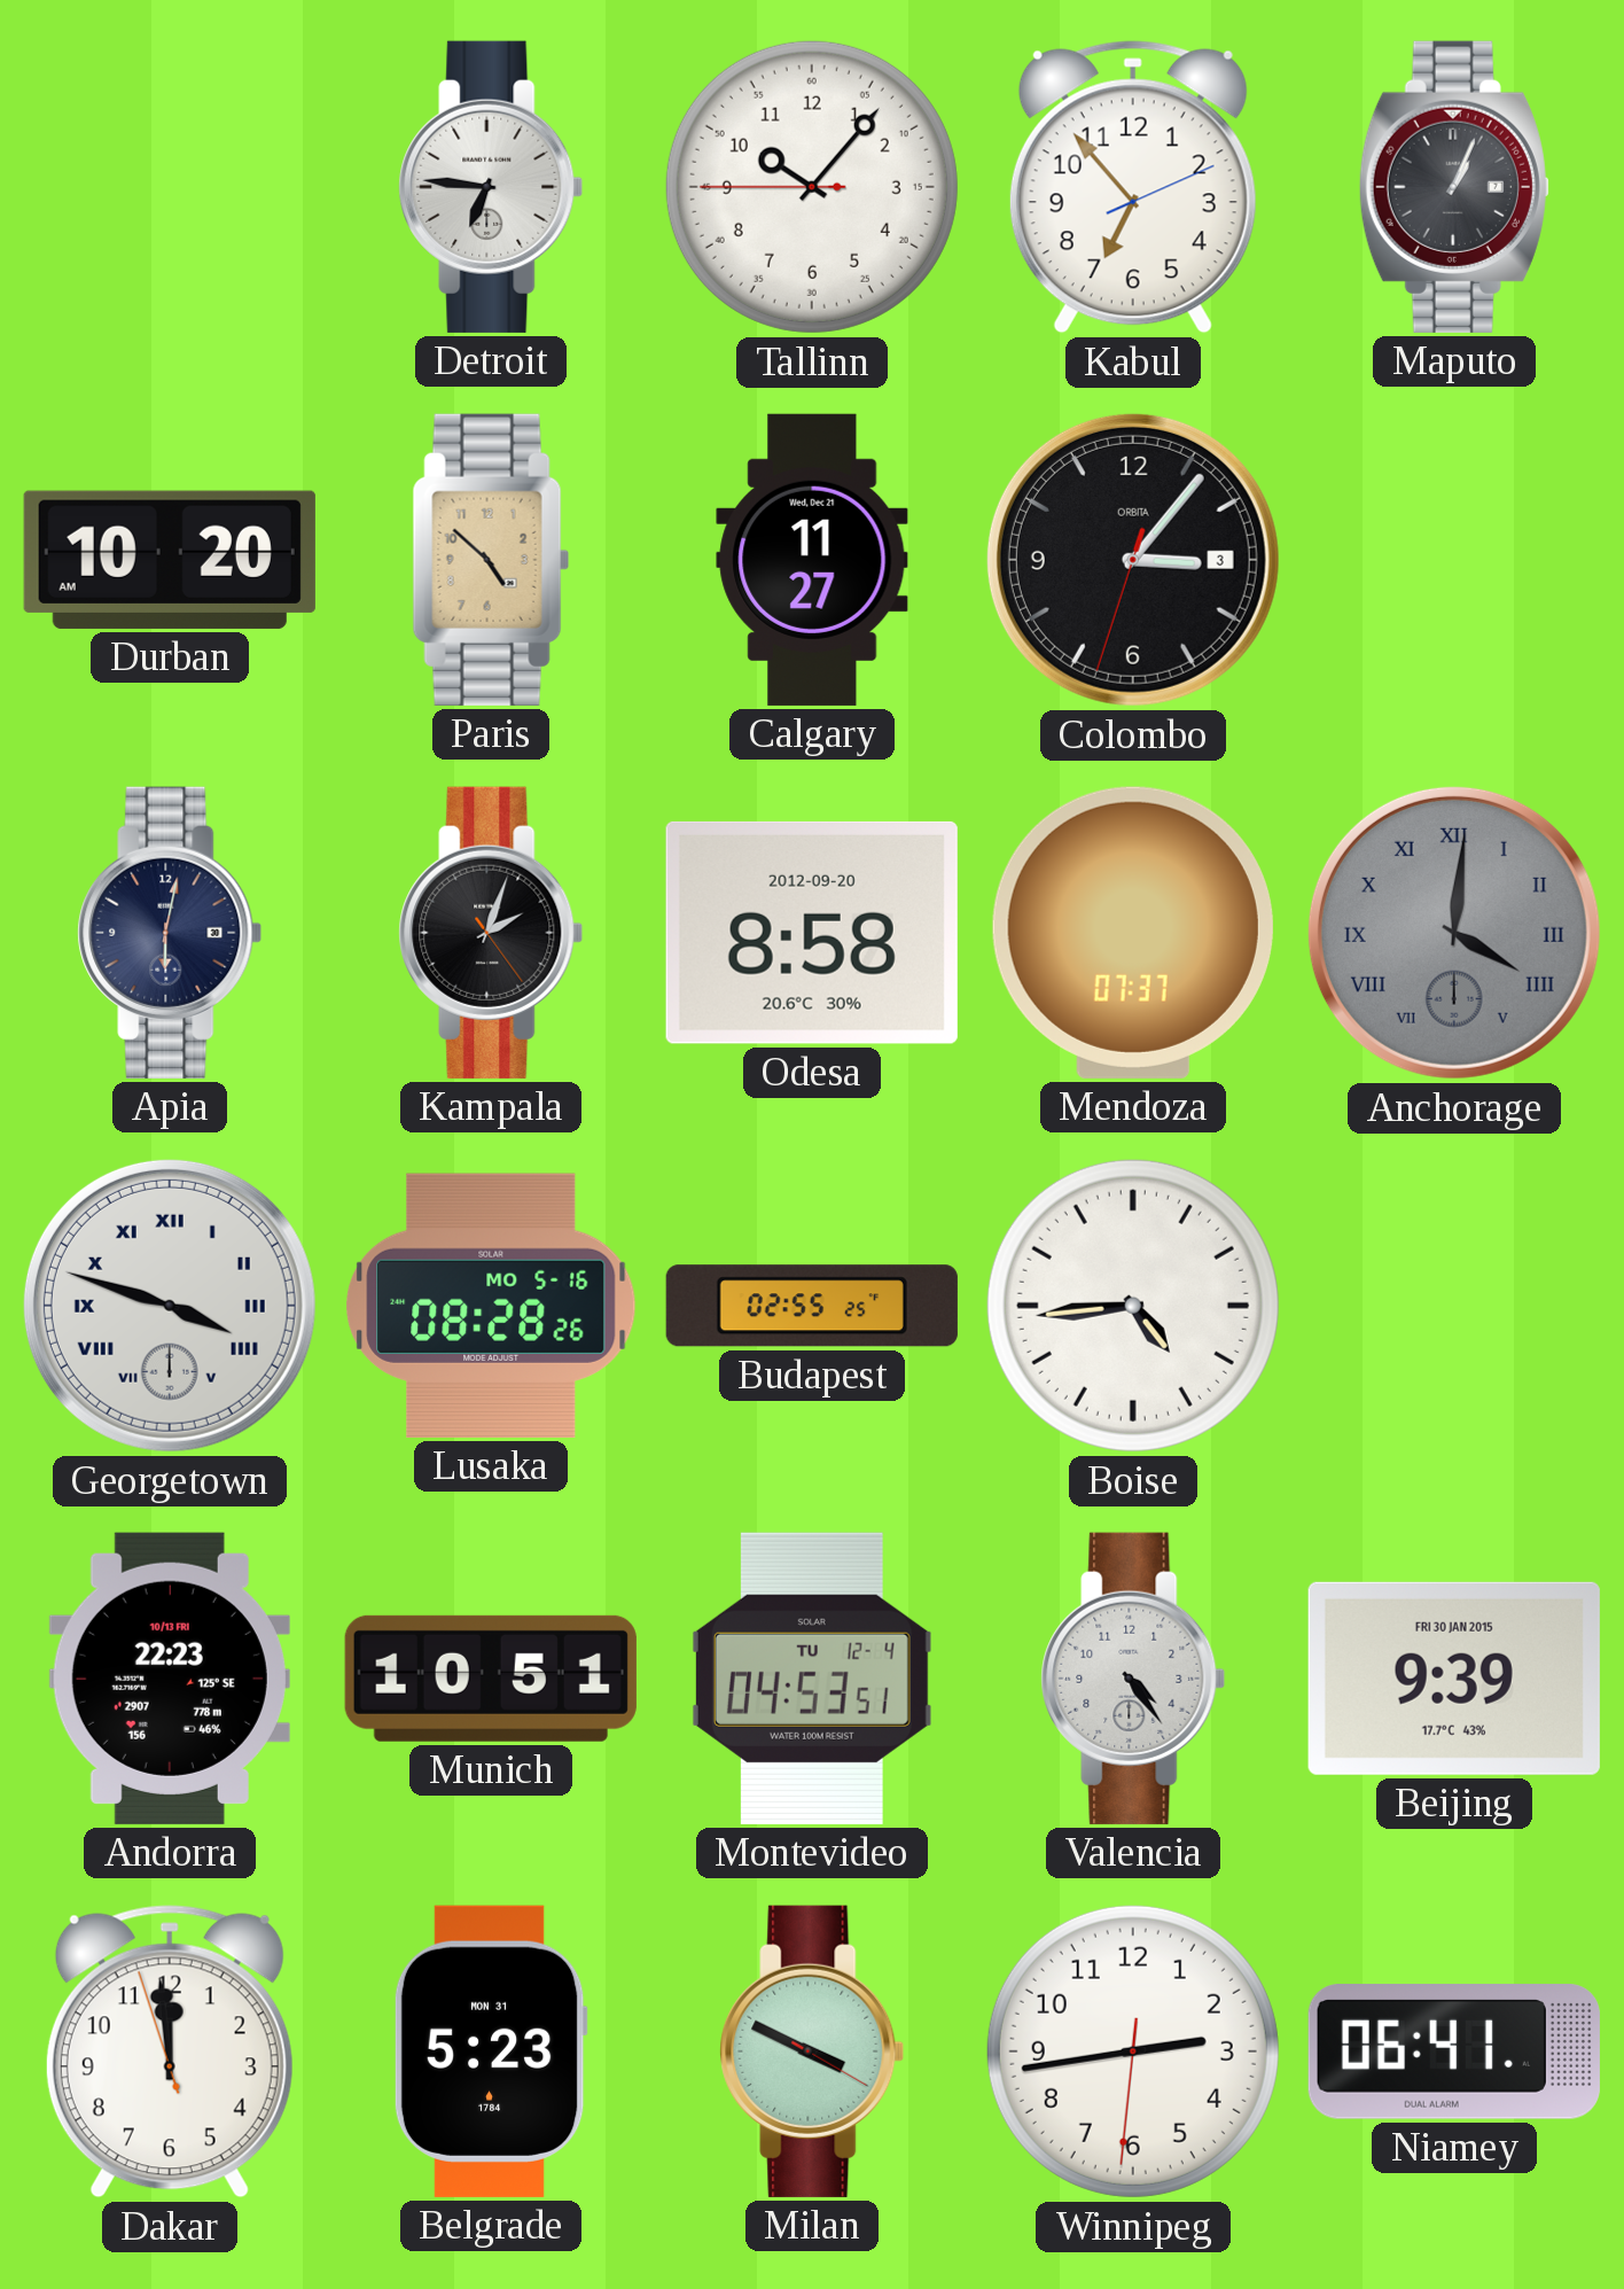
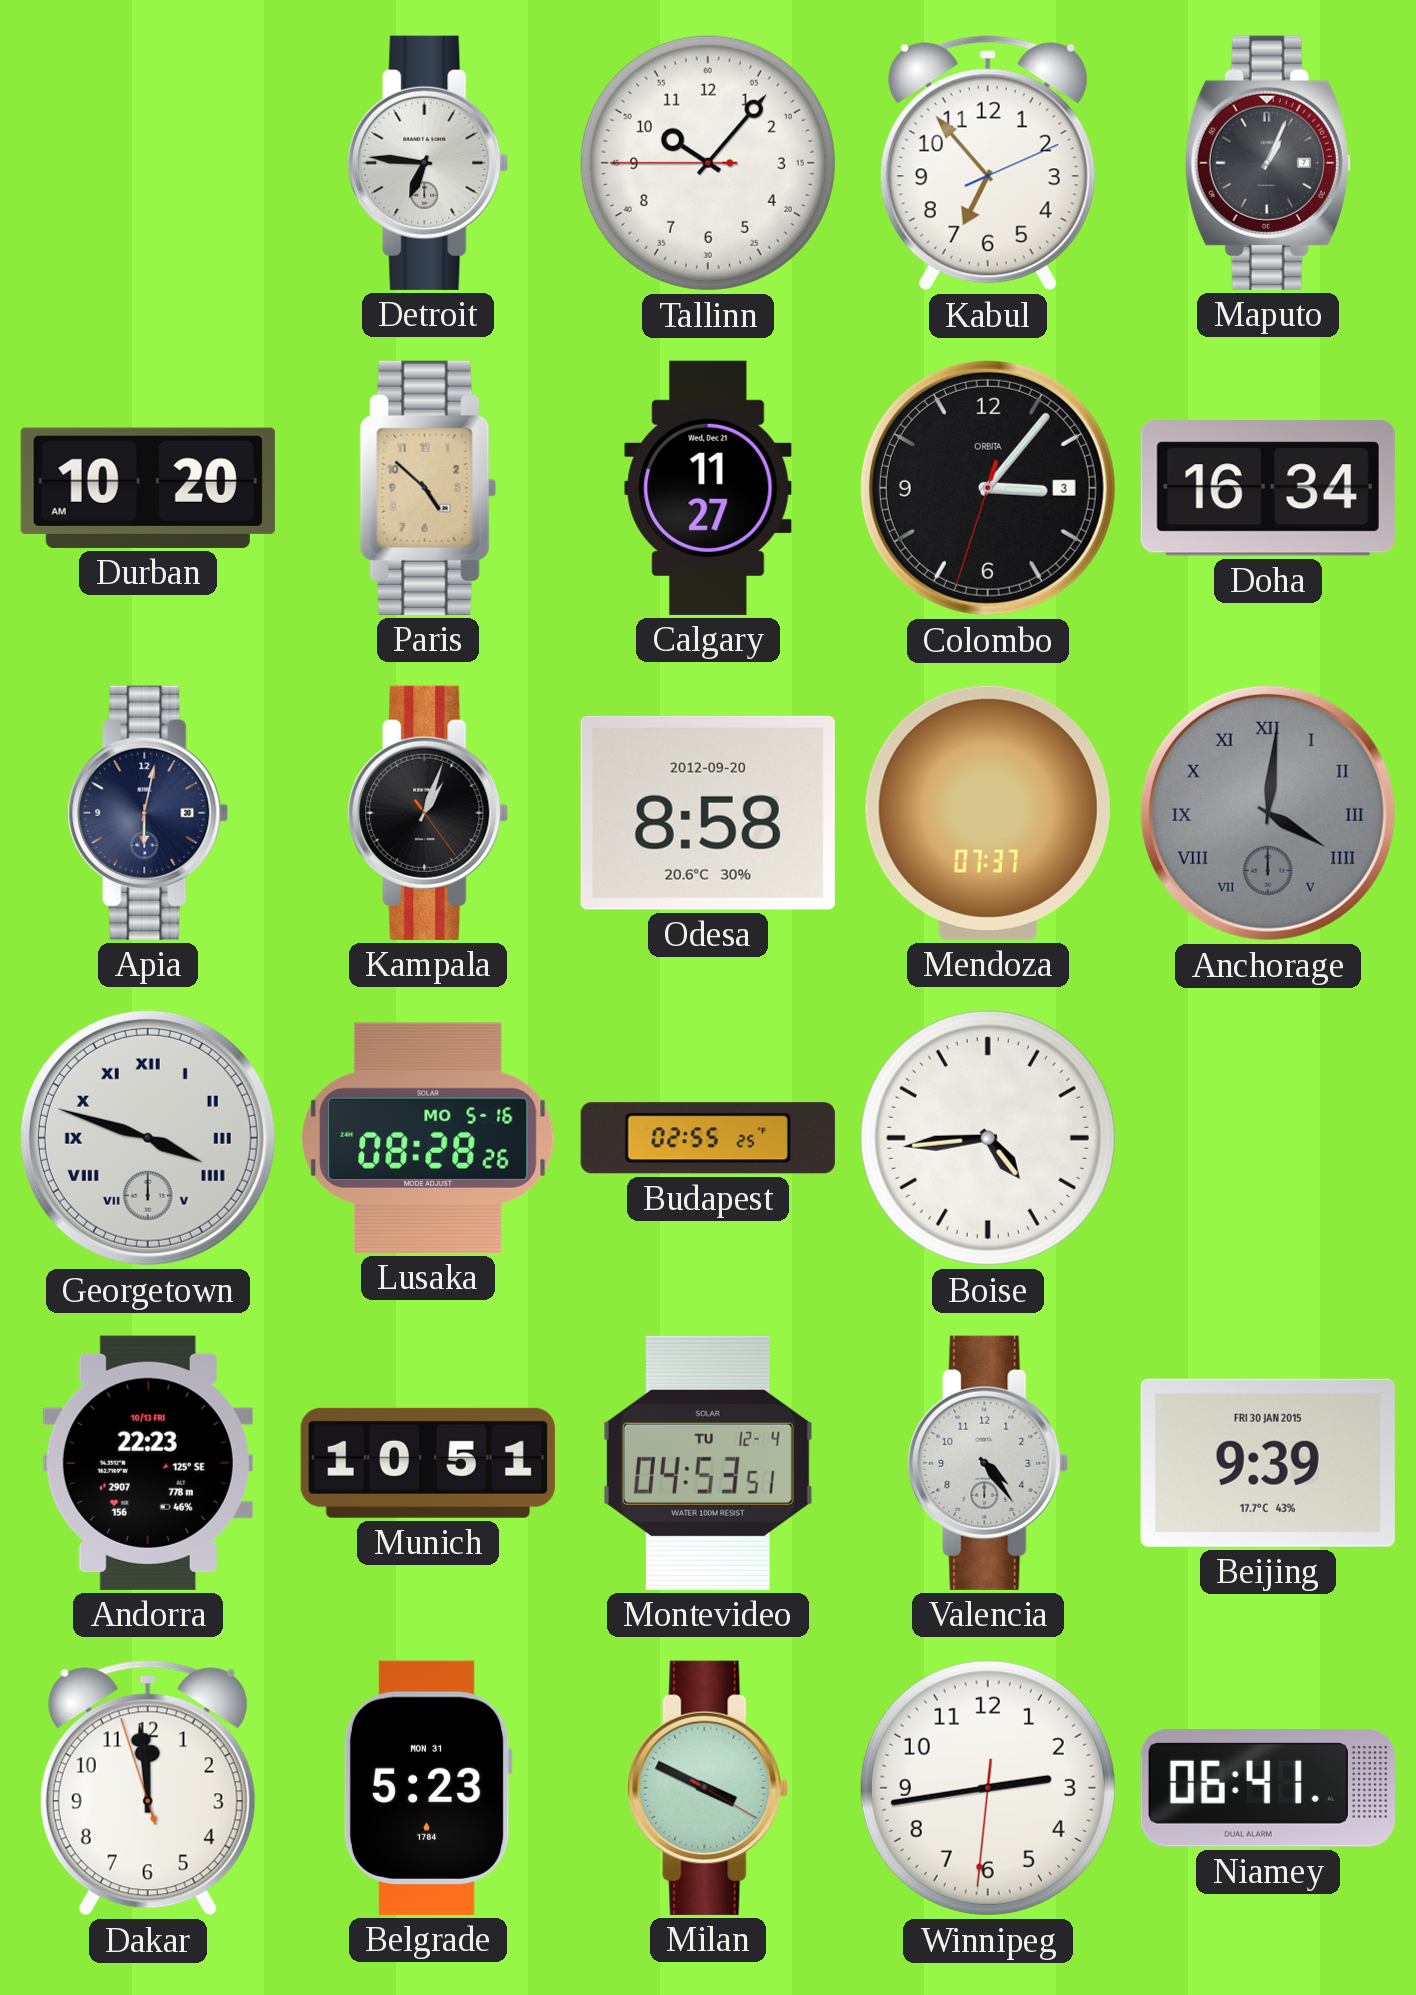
Doha: none -> 16:34 (1268, 488)
Kampala: 2:03 -> 1:03 (428, 813)
